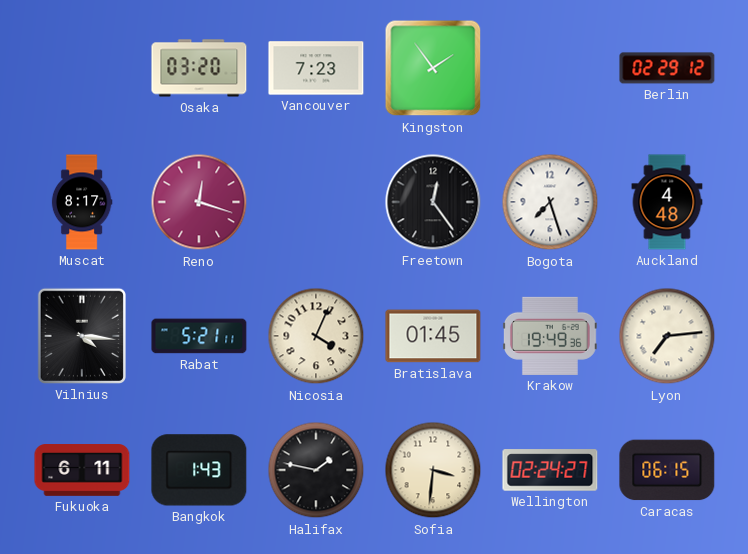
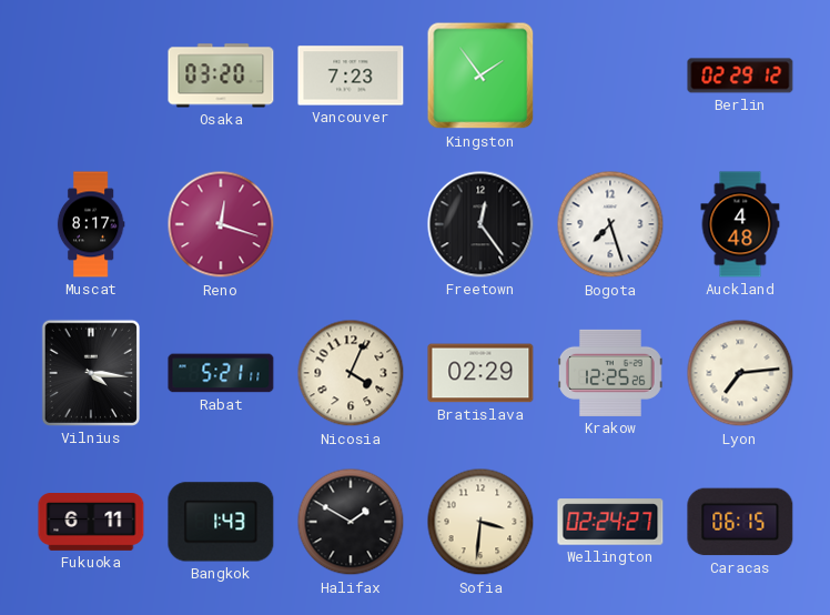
Bratislava: 01:45 -> 02:29 (480, 373)
Krakow: 19:49 -> 12:25 (610, 373)
Halifax: 1:47 -> 1:50 (351, 522)
